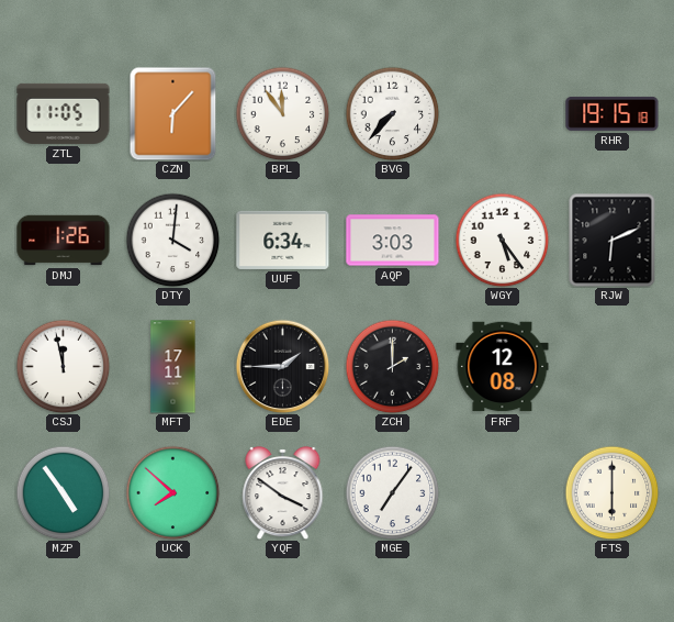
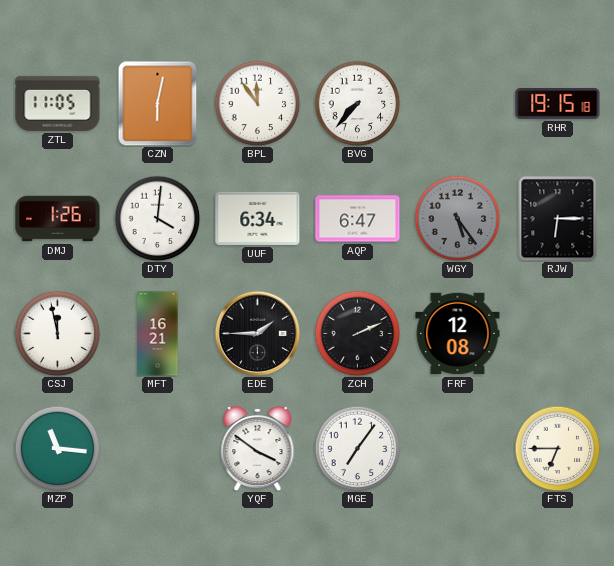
CZN: 6:07 -> 6:02 (158, 103)
AQP: 3:03 -> 6:47 (358, 219)
WGY dial: white -> grey (457, 218)
RJW: 6:11 -> 6:15 (558, 218)
MFT: 17:11 -> 16:21 (158, 334)
ZCH: 2:00 -> 2:11 (357, 333)
MZP: 4:54 -> 11:16 (57, 448)
UCK: 7:52 -> none (172, 492)
FTS: 6:00 -> 6:45 (557, 448)
